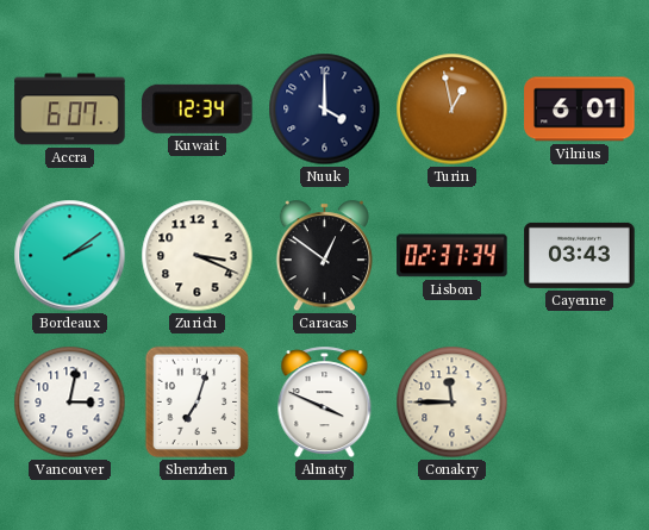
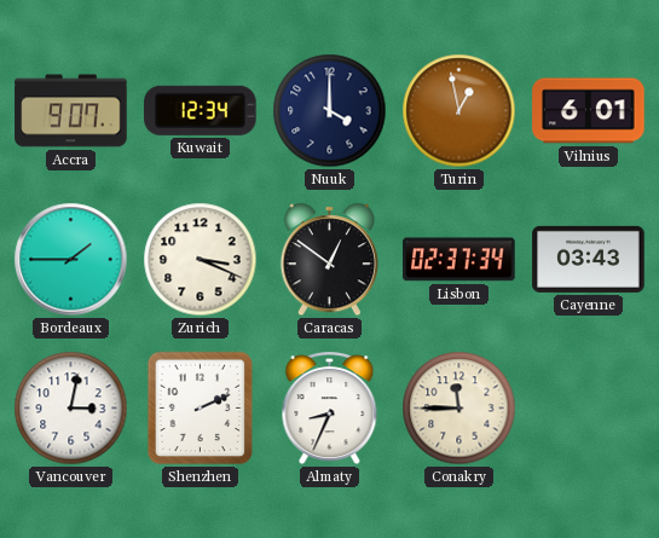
Accra: 6:07 -> 9:07 (71, 111)
Bordeaux: 2:09 -> 1:45 (71, 260)
Shenzhen: 7:03 -> 2:11 (201, 409)
Almaty: 3:49 -> 8:34 (330, 409)
